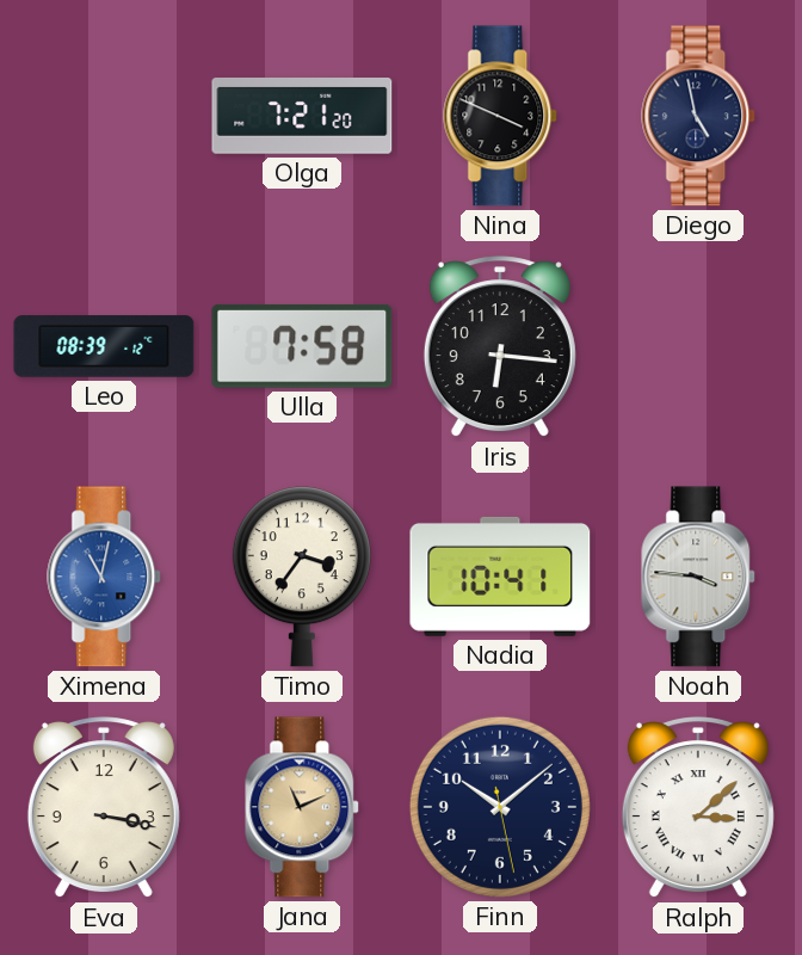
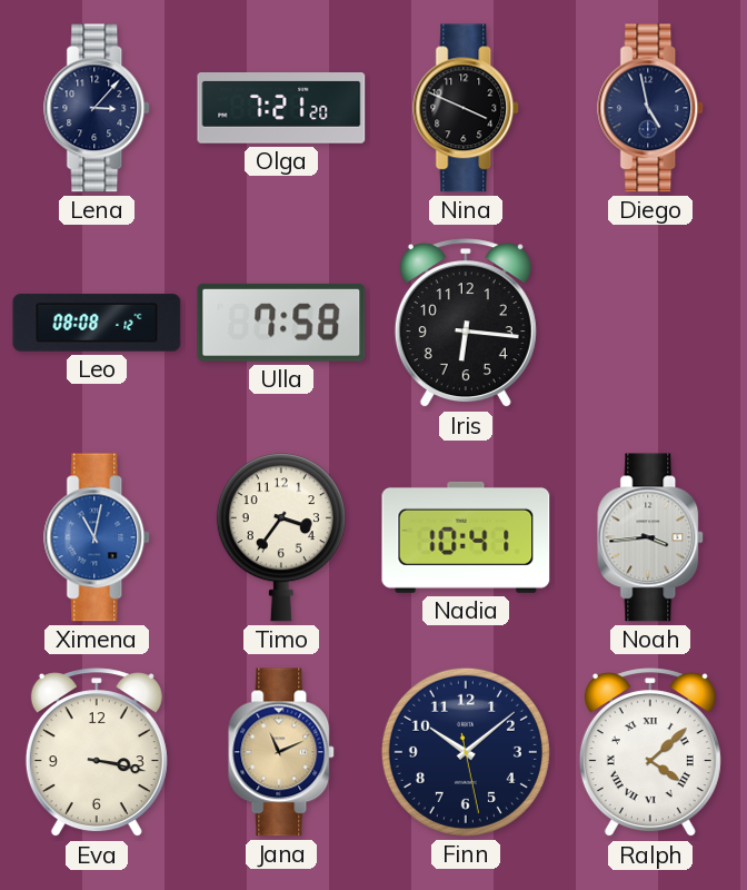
Lena: none -> 3:07 (98, 108)
Leo: 08:39 -> 08:08 (97, 323)
Noah: 3:46 -> 3:44 (651, 537)
Ralph: 3:08 -> 4:08 (650, 753)
